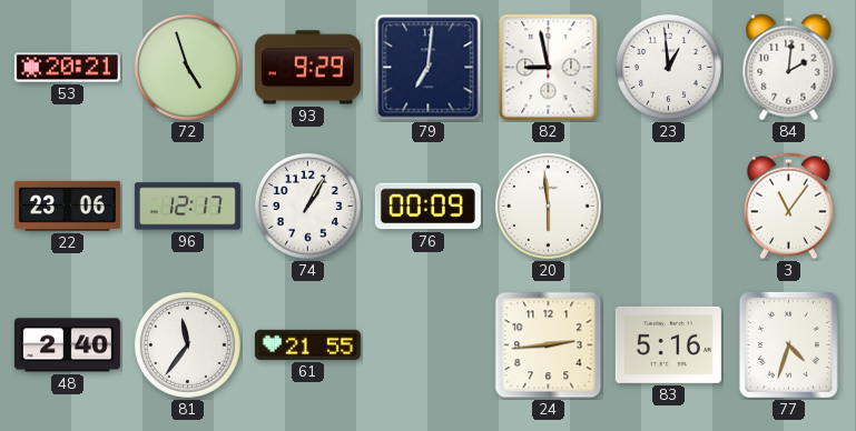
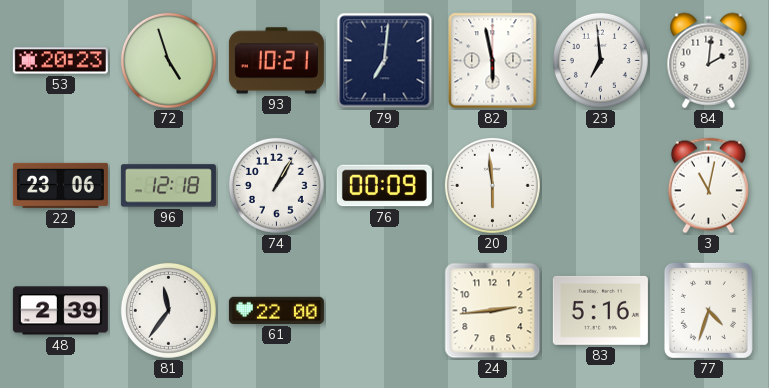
53: 20:21 -> 20:23 (60, 61)
93: 9:29 -> 10:21 (276, 61)
82: 8:58 -> 5:58 (493, 61)
23: 12:59 -> 6:59 (600, 60)
96: 12:17 -> 12:18 (168, 186)
3: 11:06 -> 11:02 (708, 186)
48: 2:40 -> 2:39 (60, 311)
61: 21:55 -> 22:00 (276, 310)
